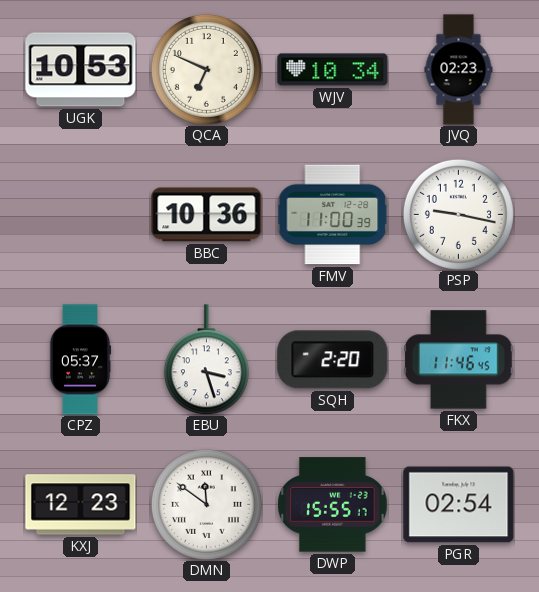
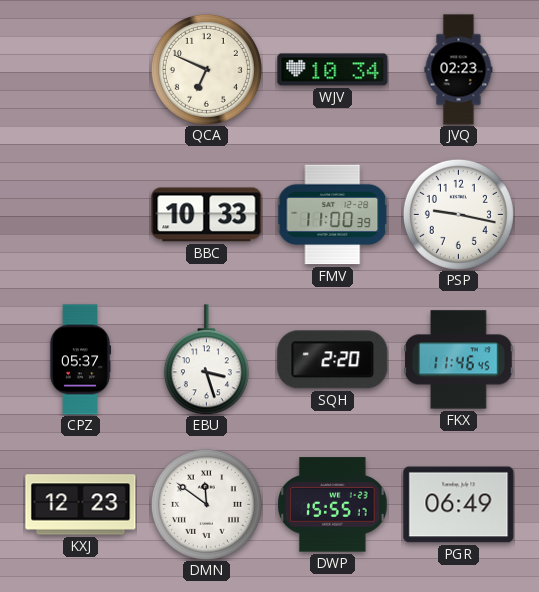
UGK: 10:53 -> none (81, 70)
BBC: 10:36 -> 10:33 (207, 215)
PGR: 02:54 -> 06:49 (459, 505)
